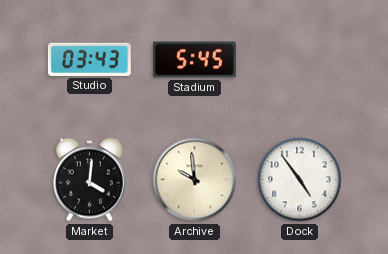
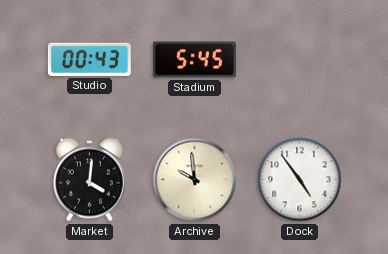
Studio: 03:43 -> 00:43 (89, 59)
